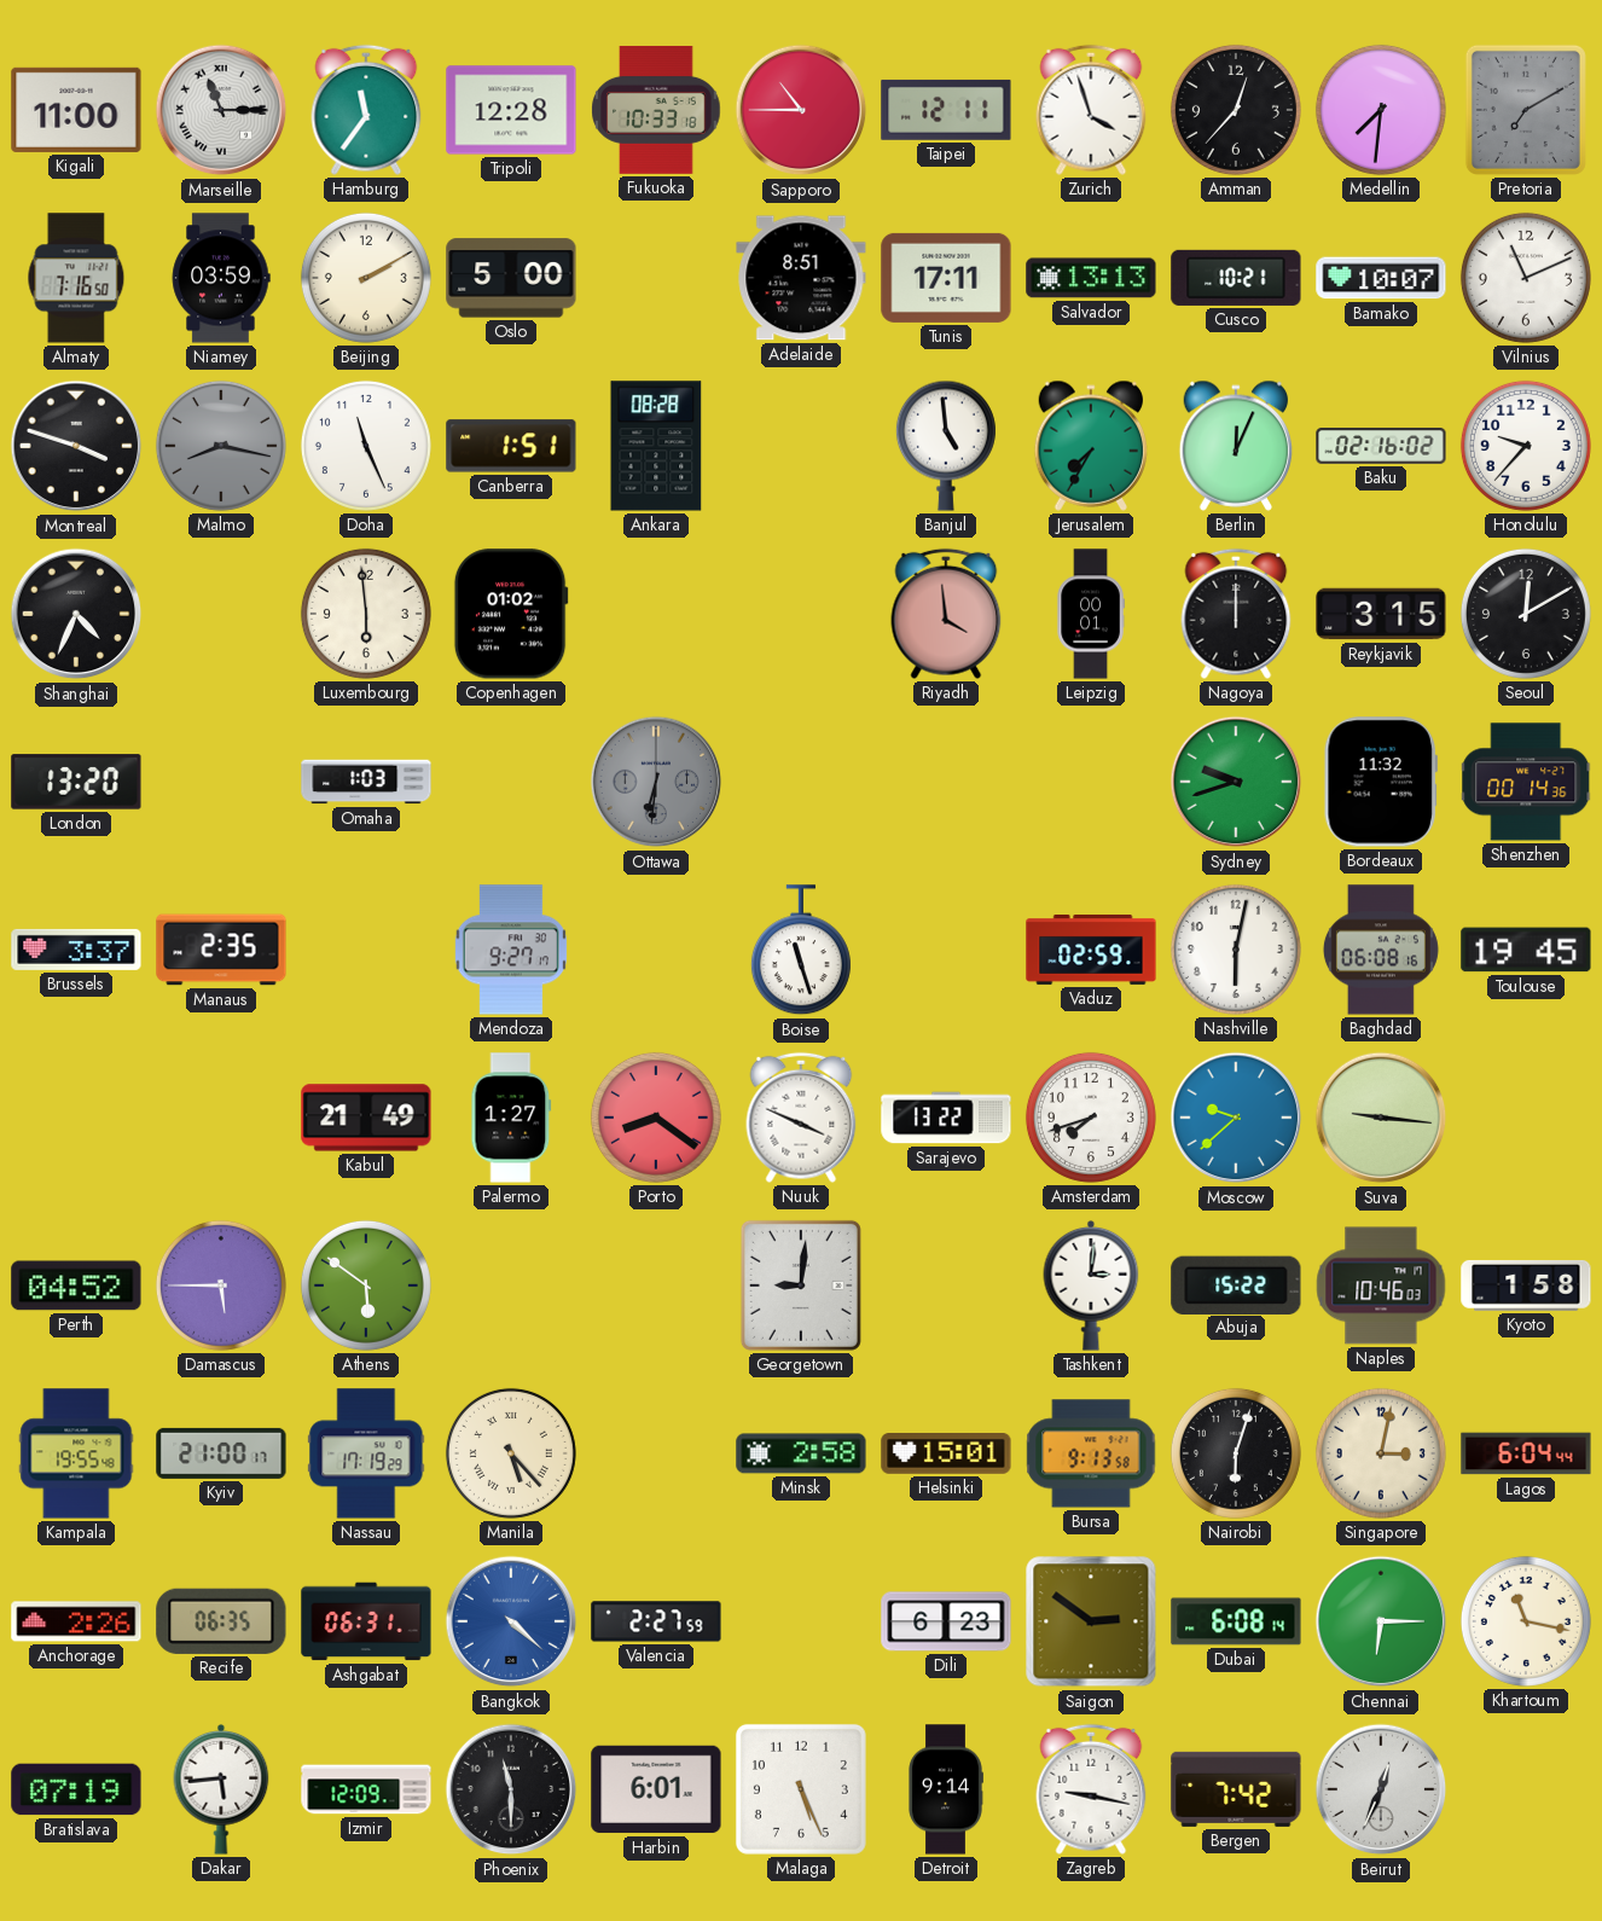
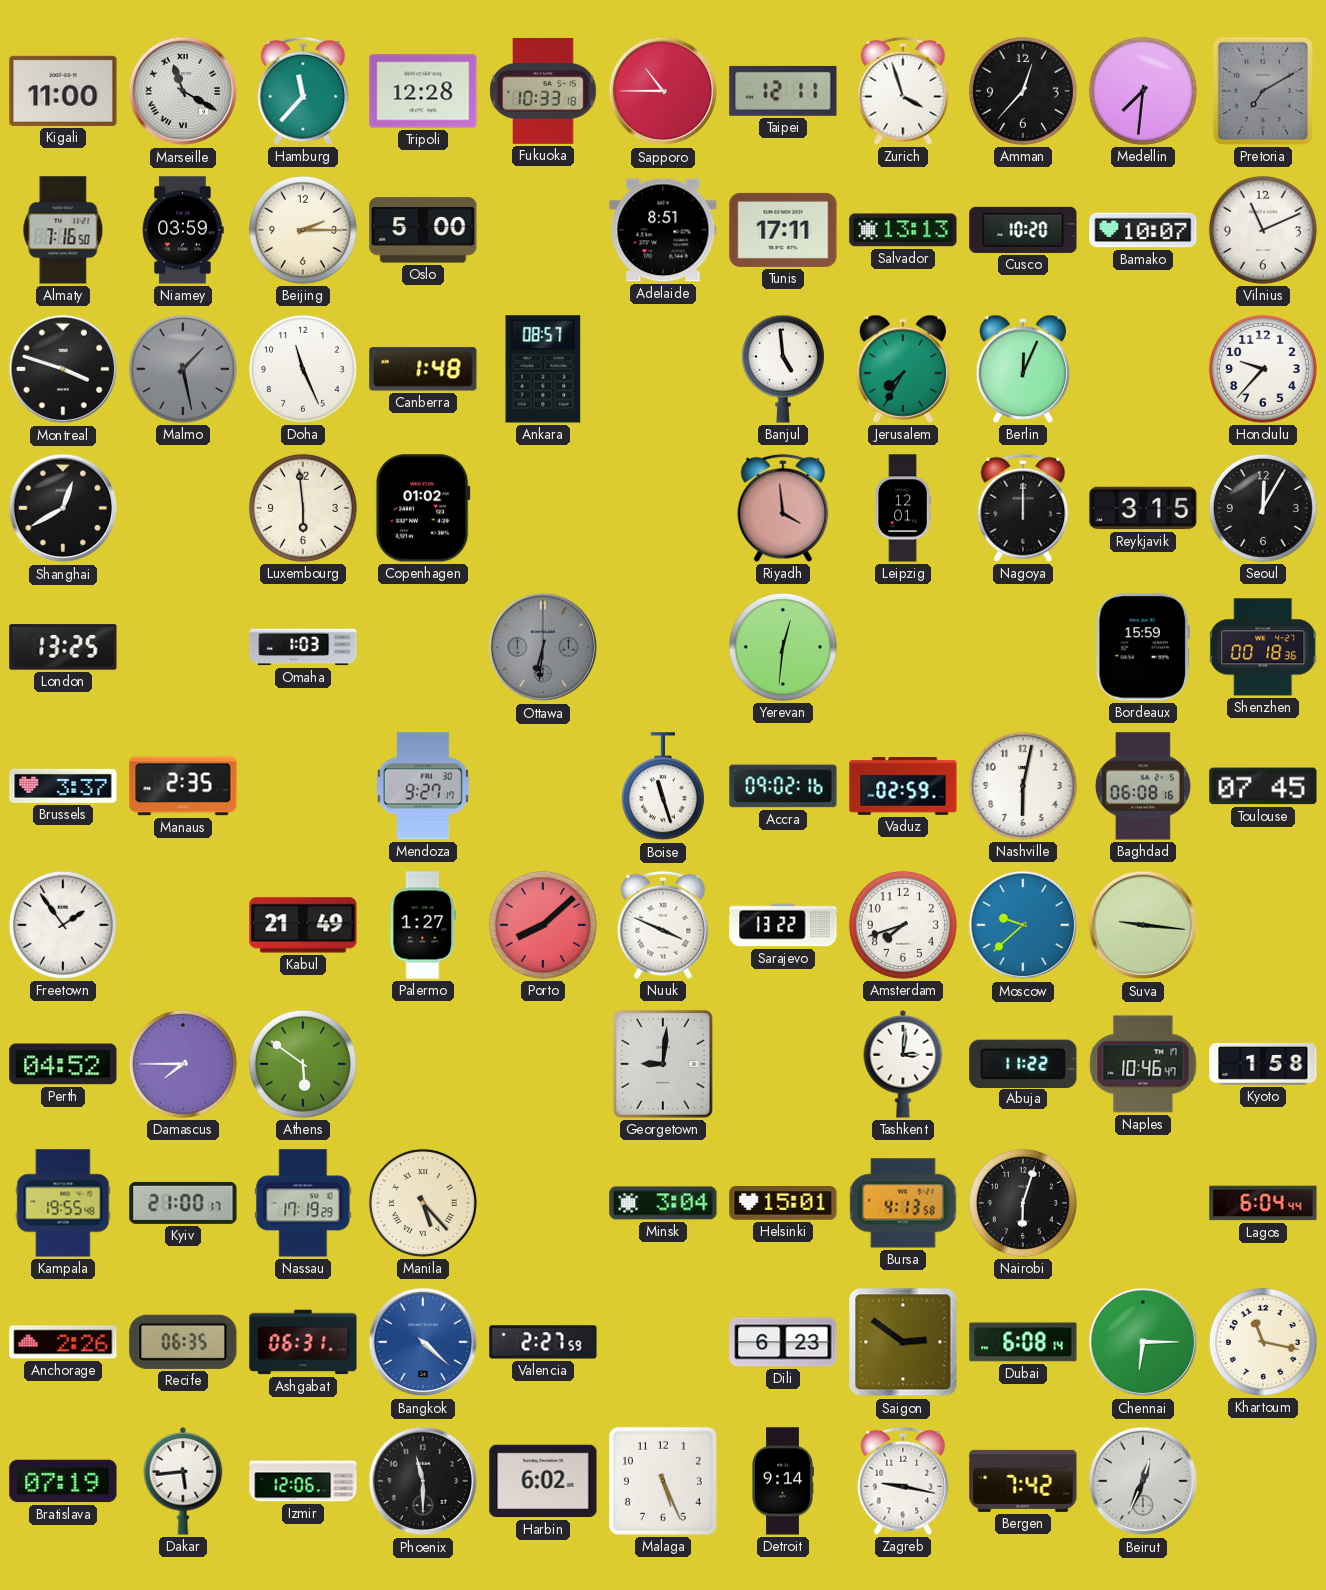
Marseille: 11:15 -> 11:20 (183, 91)
Hamburg: 11:36 -> 11:37 (303, 91)
Beijing: 2:10 -> 2:15 (303, 230)
Cusco: 10:21 -> 10:20 (1023, 230)
Malmo: 8:17 -> 1:28 (183, 369)
Canberra: 1:51 -> 1:48 (423, 369)
Ankara: 08:28 -> 08:57 (543, 369)
Baku: 02:16 -> none (1381, 447)
Shanghai: 4:34 -> 12:40 (63, 508)
Leipzig: 00:01 -> 12:01 (903, 508)
Seoul: 12:10 -> 12:05 (1263, 508)
London: 13:20 -> 13:25 (63, 647)
Yerevan: none -> 12:31 (783, 647)
Sydney: 9:42 -> none (1236, 782)
Bordeaux: 11:32 -> 15:59 (1143, 647)
Shenzhen: 00:14 -> 00:18 (1264, 647)
Accra: none -> 09:02 (783, 786)
Toulouse: 19:45 -> 07:45 (1263, 786)
Freetown: none -> 1:54 (63, 925)
Porto: 8:21 -> 8:08 (543, 925)
Damascus: 5:45 -> 7:45 (183, 1064)
Abuja: 15:22 -> 11:22 (1023, 1063)
Naples: 10:46:03 -> 10:46:47 (1143, 1064)
Minsk: 2:58 -> 3:04 (663, 1203)
Bursa: 9:13 -> 4:13 (903, 1203)
Singapore: 3:02 -> none (1381, 1453)
Izmir: 12:09 -> 12:06 (303, 1481)
Harbin: 6:01 -> 6:02 (543, 1481)
